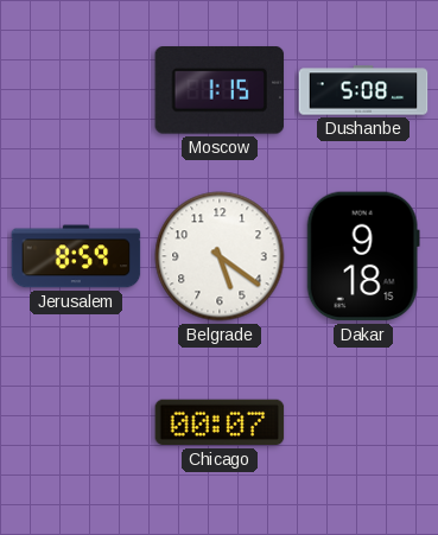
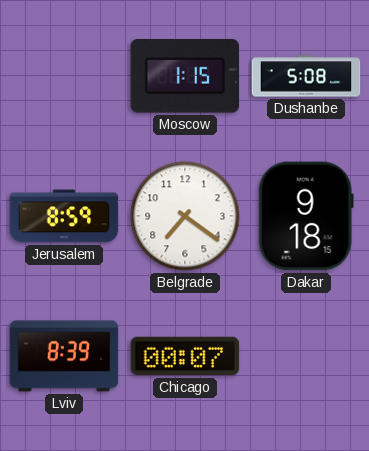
Belgrade: 5:21 -> 7:21 (185, 216)
Lviv: none -> 8:39 (64, 356)
